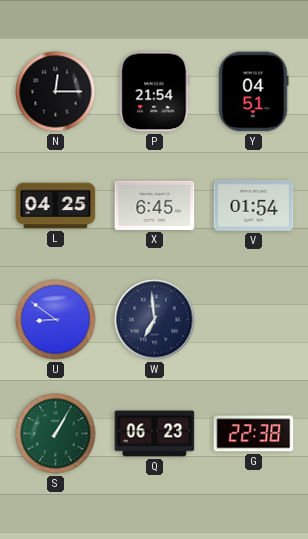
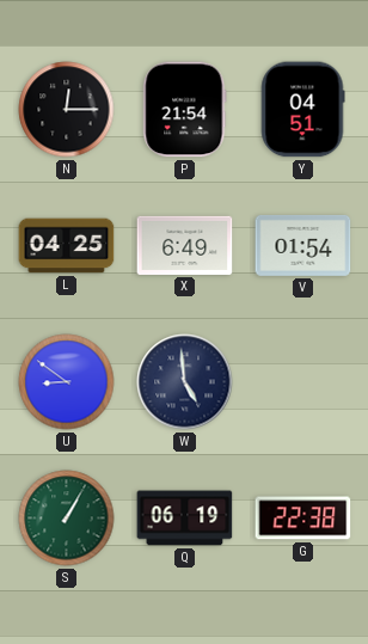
X: 6:45 -> 6:49 (185, 245)
W: 6:59 -> 4:59 (185, 382)
Q: 06:23 -> 06:19 (185, 519)
